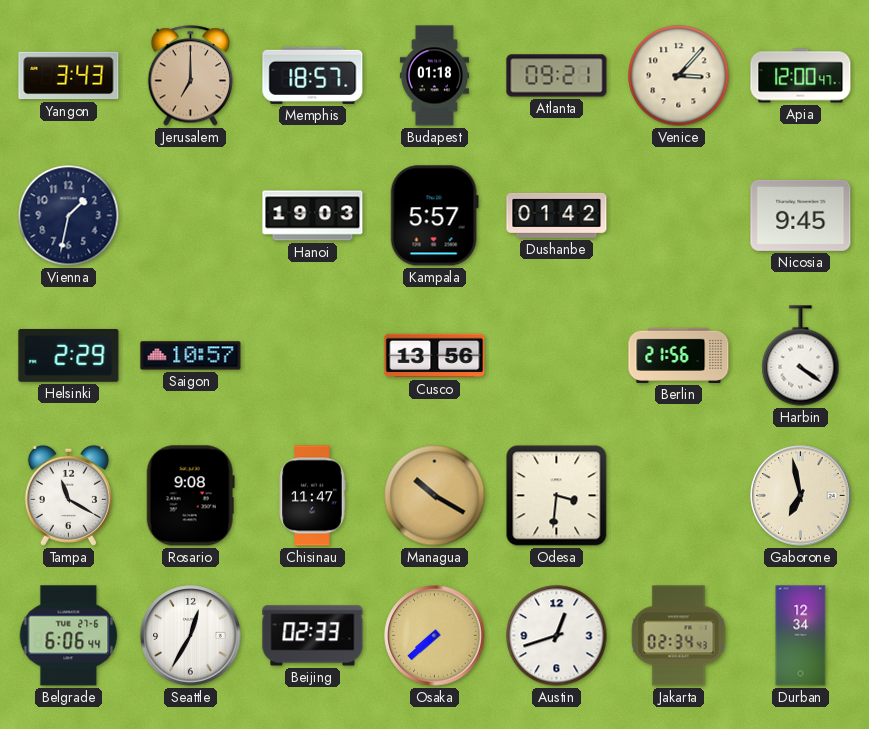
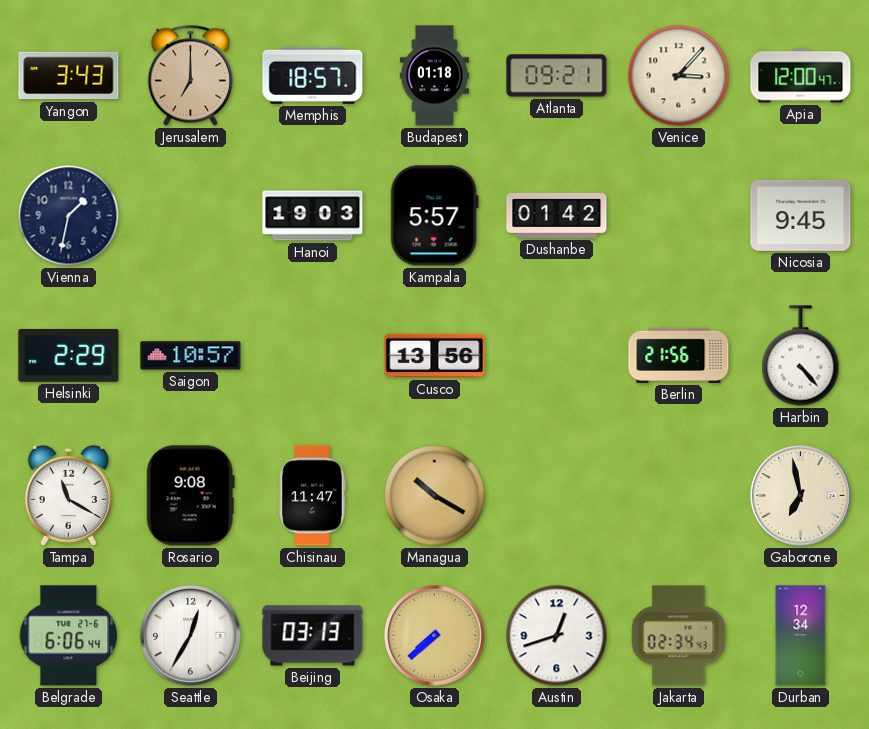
Harbin: 4:21 -> 4:23 (801, 356)
Odesa: 3:31 -> none (557, 496)
Beijing: 02:33 -> 03:13 (313, 636)
